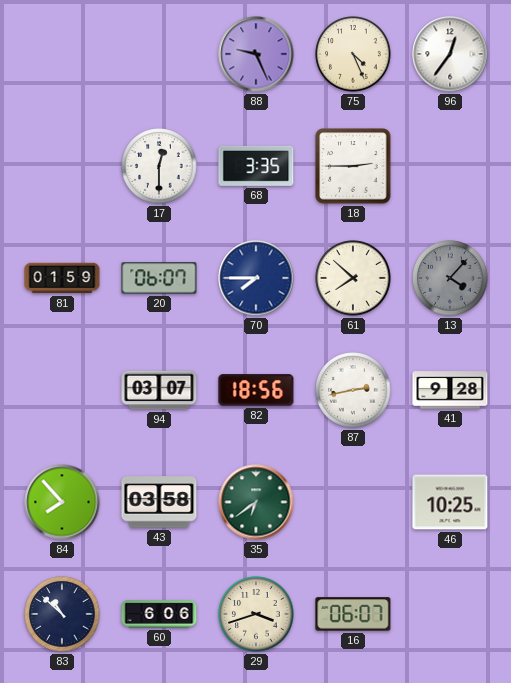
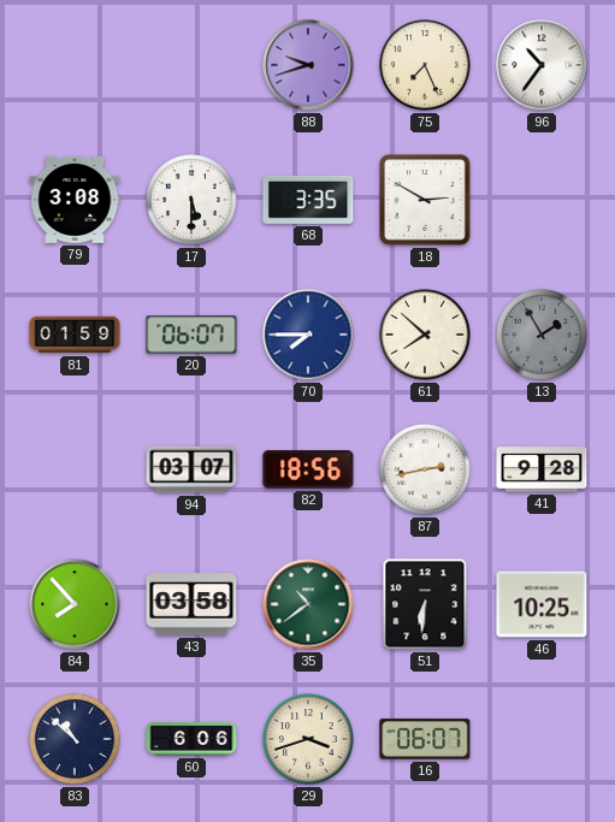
88: 9:26 -> 9:42 (308, 65)
75: 4:26 -> 7:26 (425, 65)
96: 12:36 -> 10:36 (542, 65)
79: none -> 3:08 (75, 200)
17: 12:30 -> 5:30 (191, 200)
18: 2:45 -> 2:50 (425, 200)
13: 4:07 -> 1:55 (542, 335)
35: 6:39 -> 10:39 (308, 604)
51: none -> 6:31 (425, 604)
